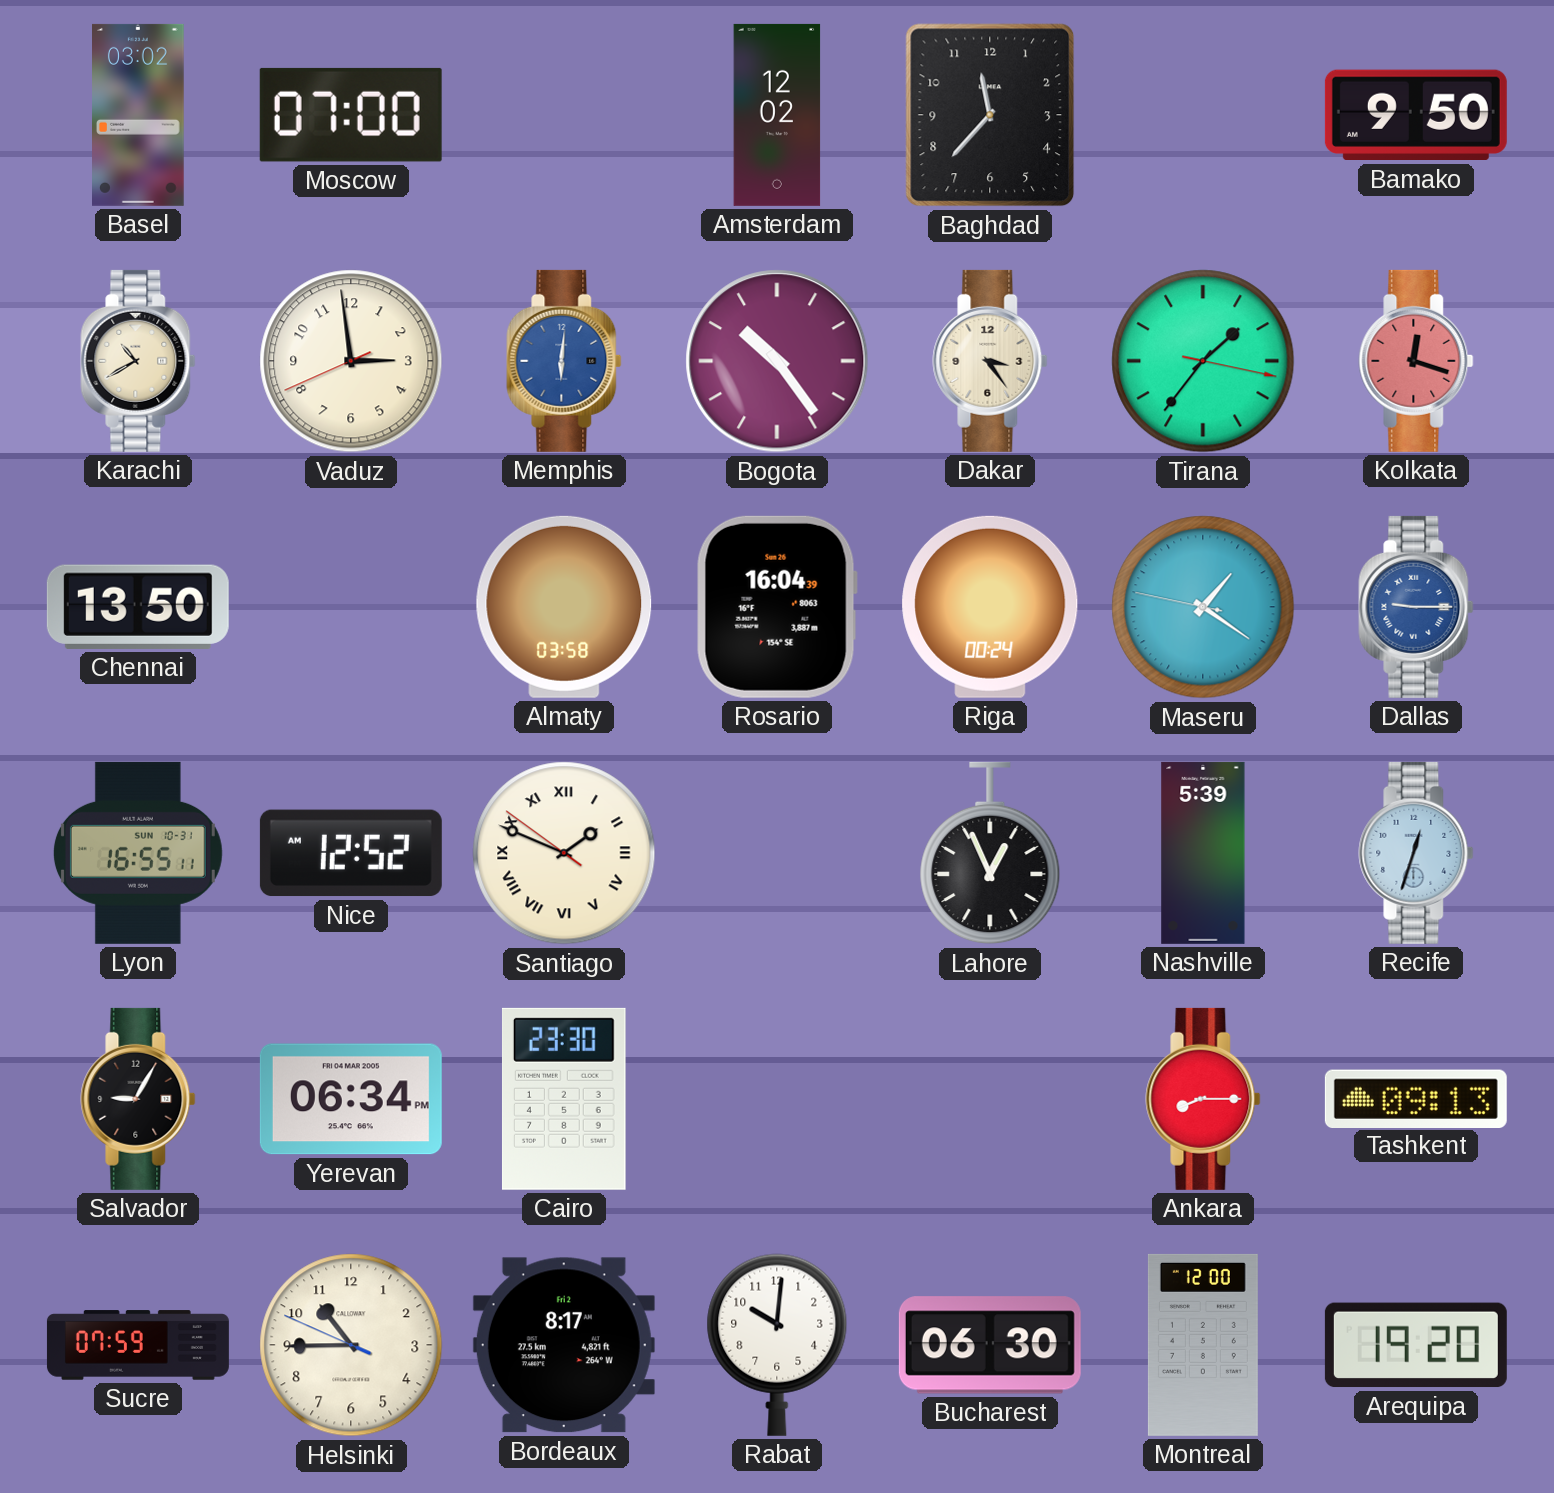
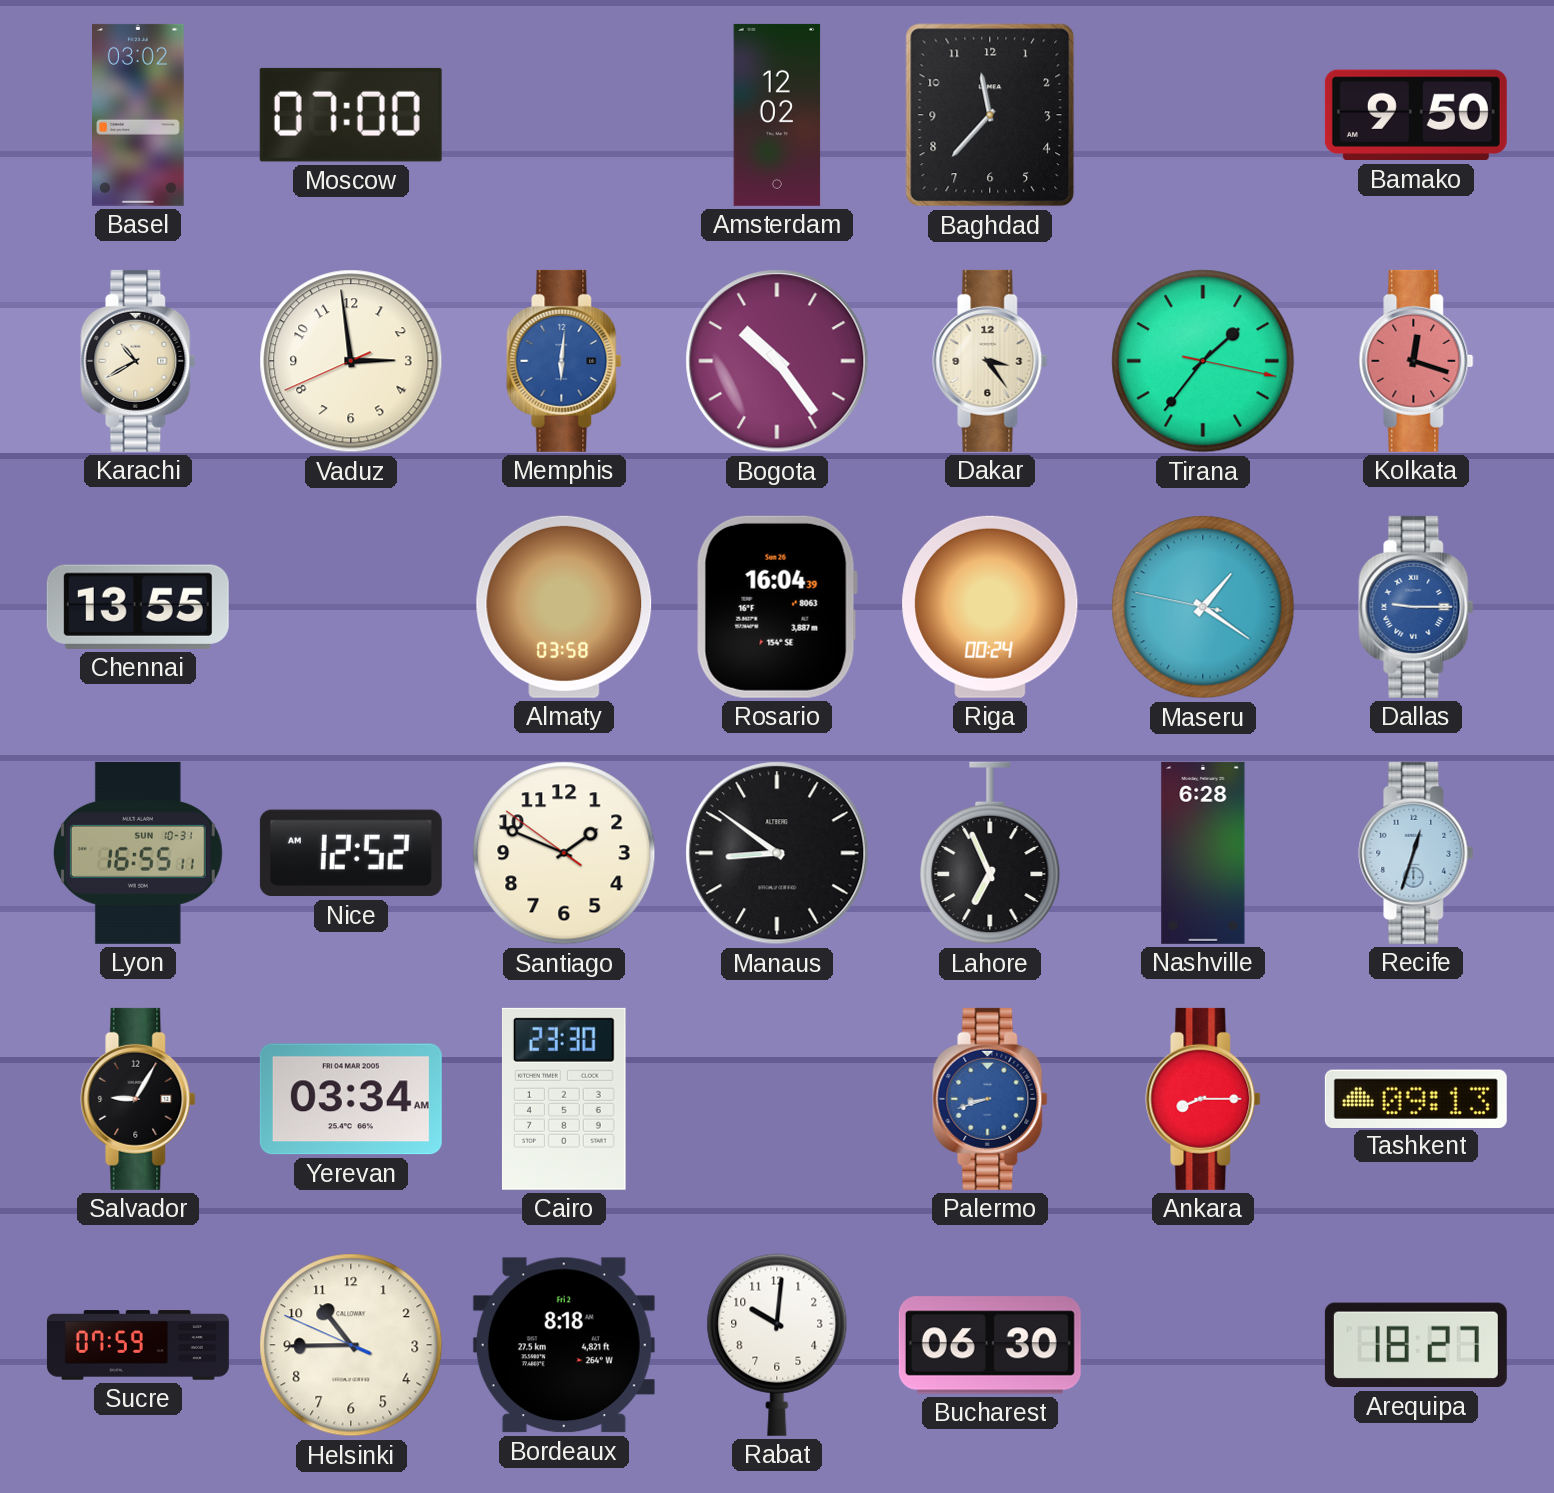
Chennai: 13:50 -> 13:55 (138, 607)
Santiago numerals: Roman -> Arabic (564, 853)
Manaus: none -> 8:51 (777, 853)
Lahore: 12:56 -> 6:56 (990, 853)
Nashville: 5:39 -> 6:28 (1203, 853)
Yerevan: 06:34 -> 03:34 (351, 1099)
Palermo: none -> 8:42 (990, 1099)
Bordeaux: 8:17 -> 8:18 (564, 1345)
Montreal: 12:00 -> none (1203, 1345)
Arequipa: 19:20 -> 18:27 (1416, 1345)
